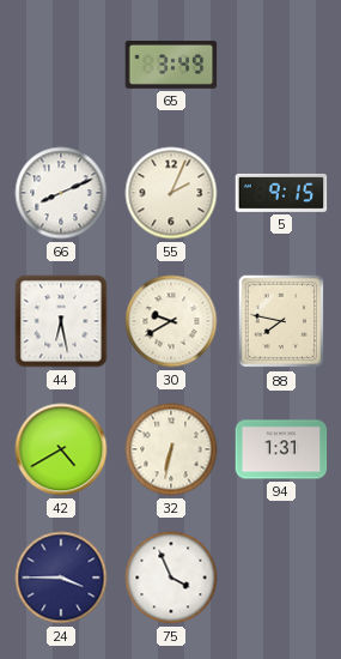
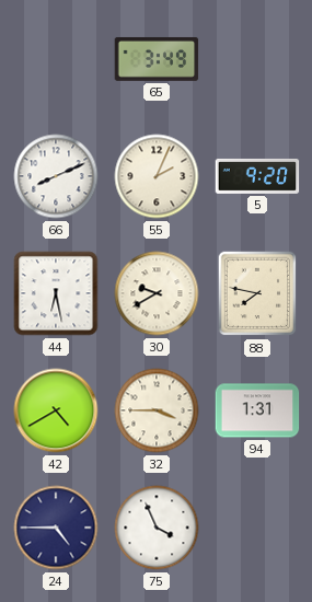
5: 9:15 -> 9:20 (257, 176)
32: 6:32 -> 3:45 (157, 410)
24: 3:45 -> 4:45 (56, 528)
